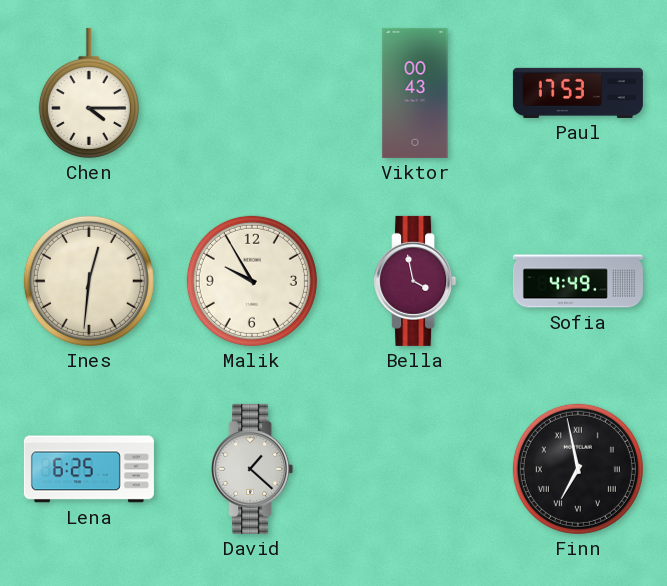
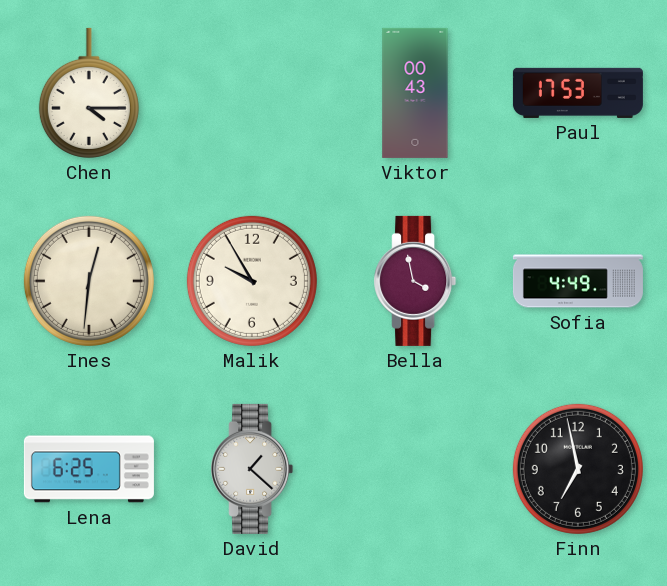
Finn numerals: Roman -> Arabic (578, 469)
